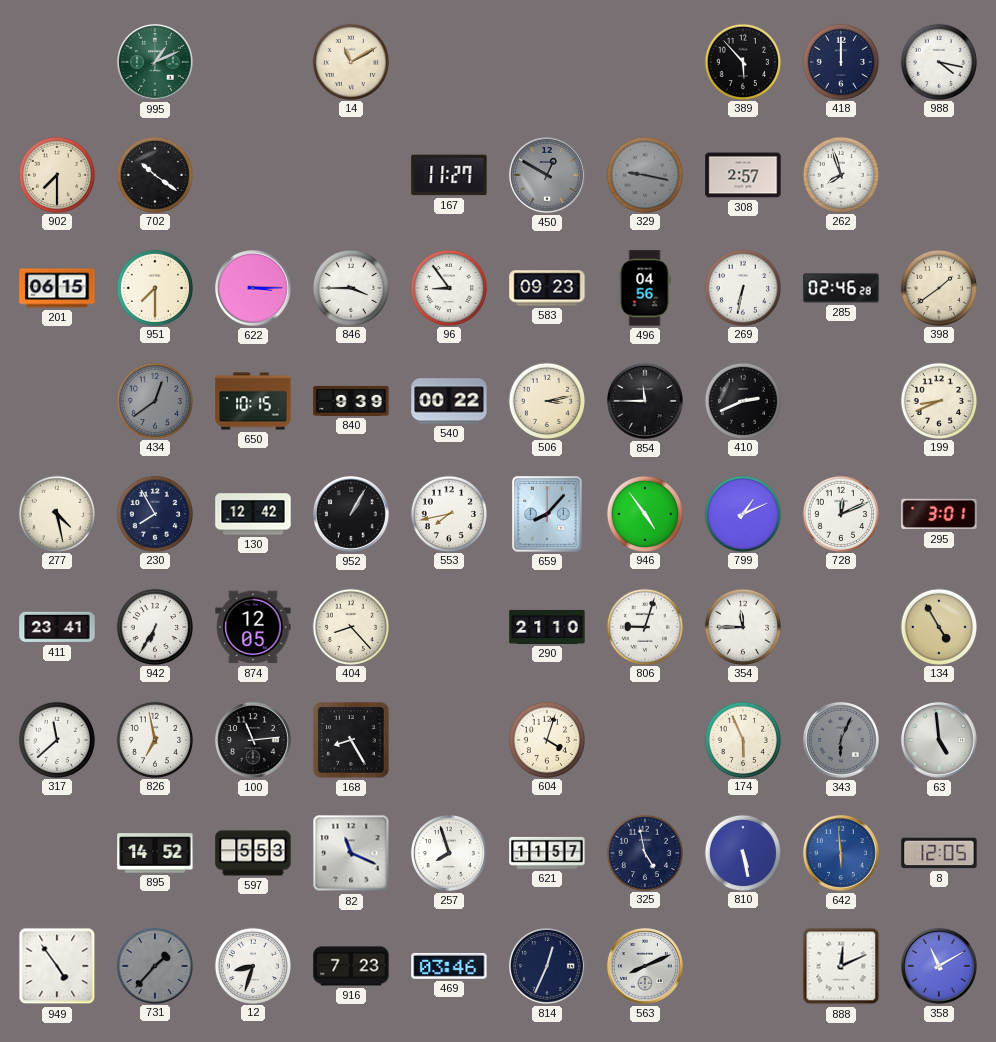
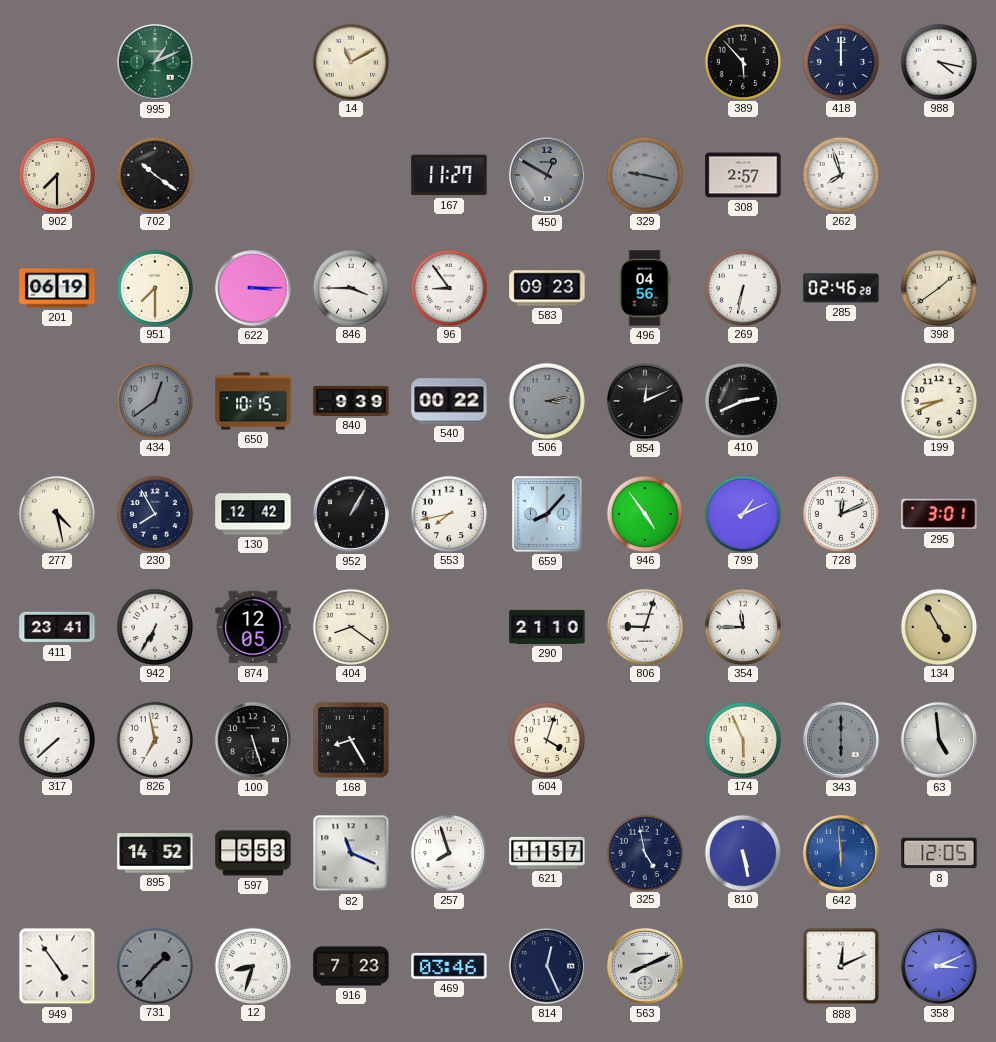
201: 06:15 -> 06:19 (57, 288)
506 dial: cream -> grey (546, 400)
854: 11:45 -> 12:11 (645, 401)
404: 8:23 -> 8:21 (350, 626)
317: 11:38 -> 7:38 (56, 739)
100: 11:14 -> 5:27 (253, 740)
343: 6:04 -> 6:00 (841, 740)
814: 12:34 -> 12:26 (547, 966)
358: 11:10 -> 3:11 (939, 966)
